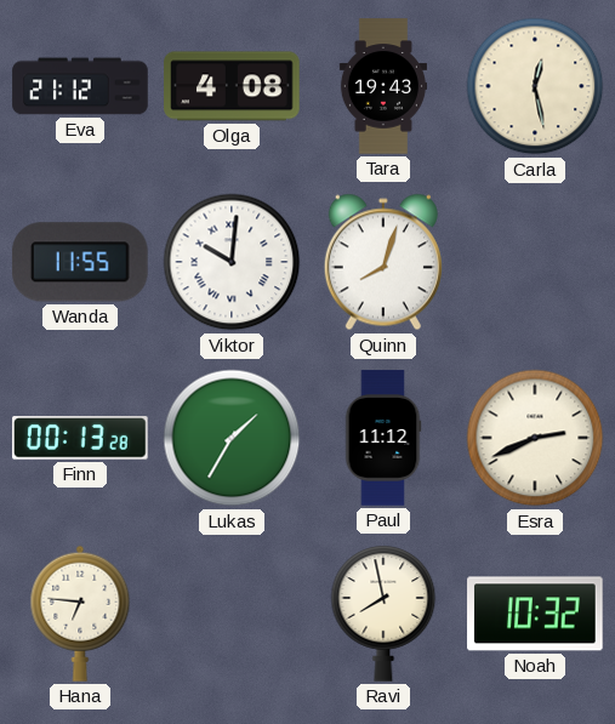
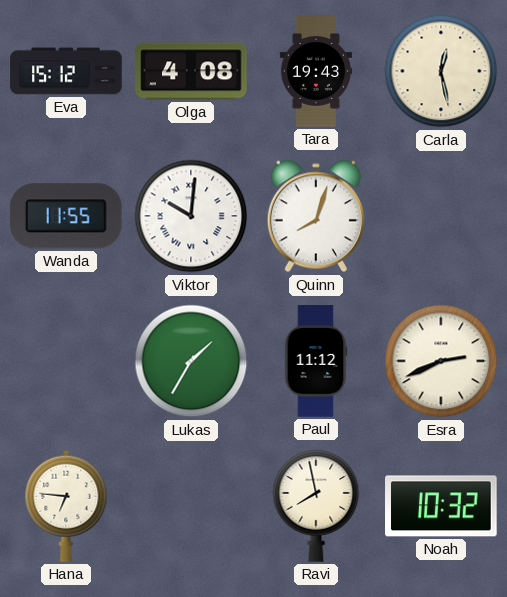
Eva: 21:12 -> 15:12 (66, 71)
Finn: 00:13 -> none (81, 438)
